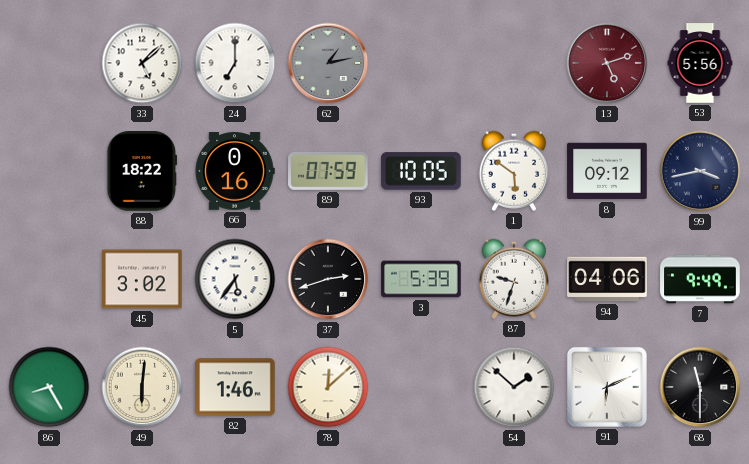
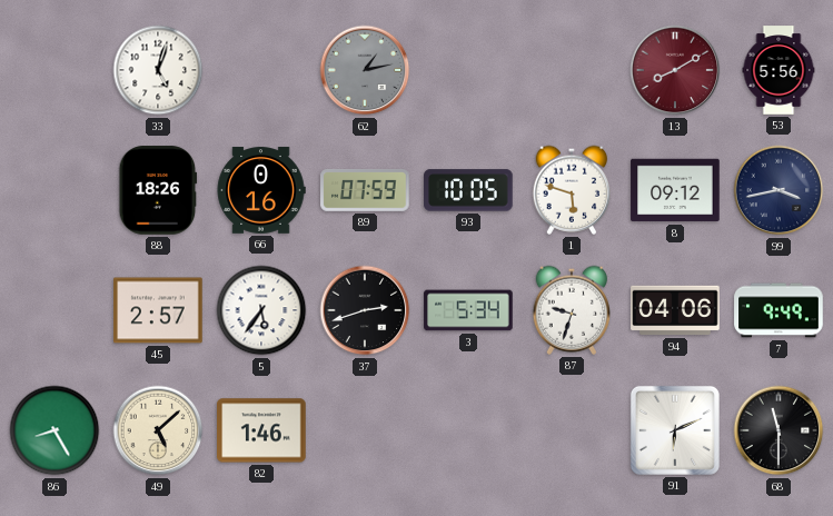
33: 5:08 -> 5:03 (158, 70)
24: 7:00 -> none (235, 63)
13: 5:12 -> 8:10 (675, 70)
88: 18:22 -> 18:26 (158, 190)
1: 5:51 -> 5:48 (572, 190)
45: 3:02 -> 2:57 (158, 310)
3: 5:39 -> 5:34 (468, 310)
49: 6:01 -> 5:08 (158, 430)
78: 12:08 -> none (328, 387)
54: 1:52 -> none (514, 387)
